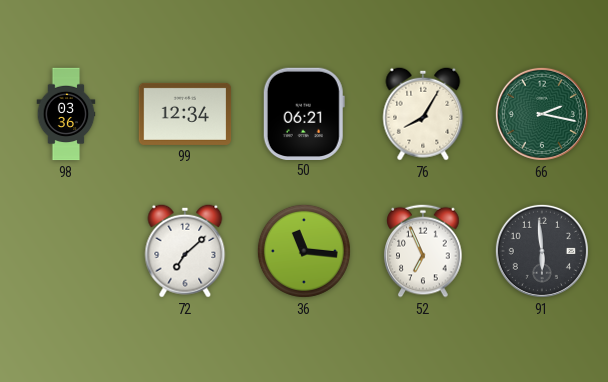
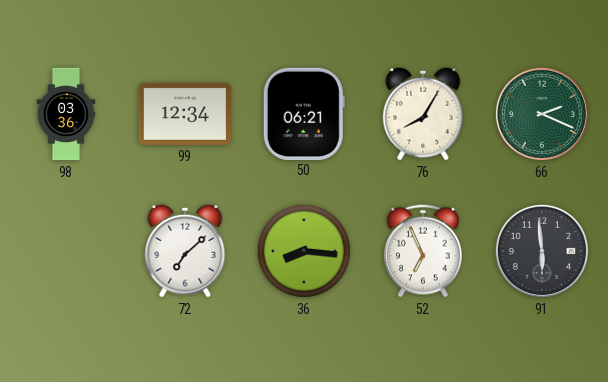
66: 2:17 -> 2:19 (542, 114)
36: 11:16 -> 8:16 (304, 251)
